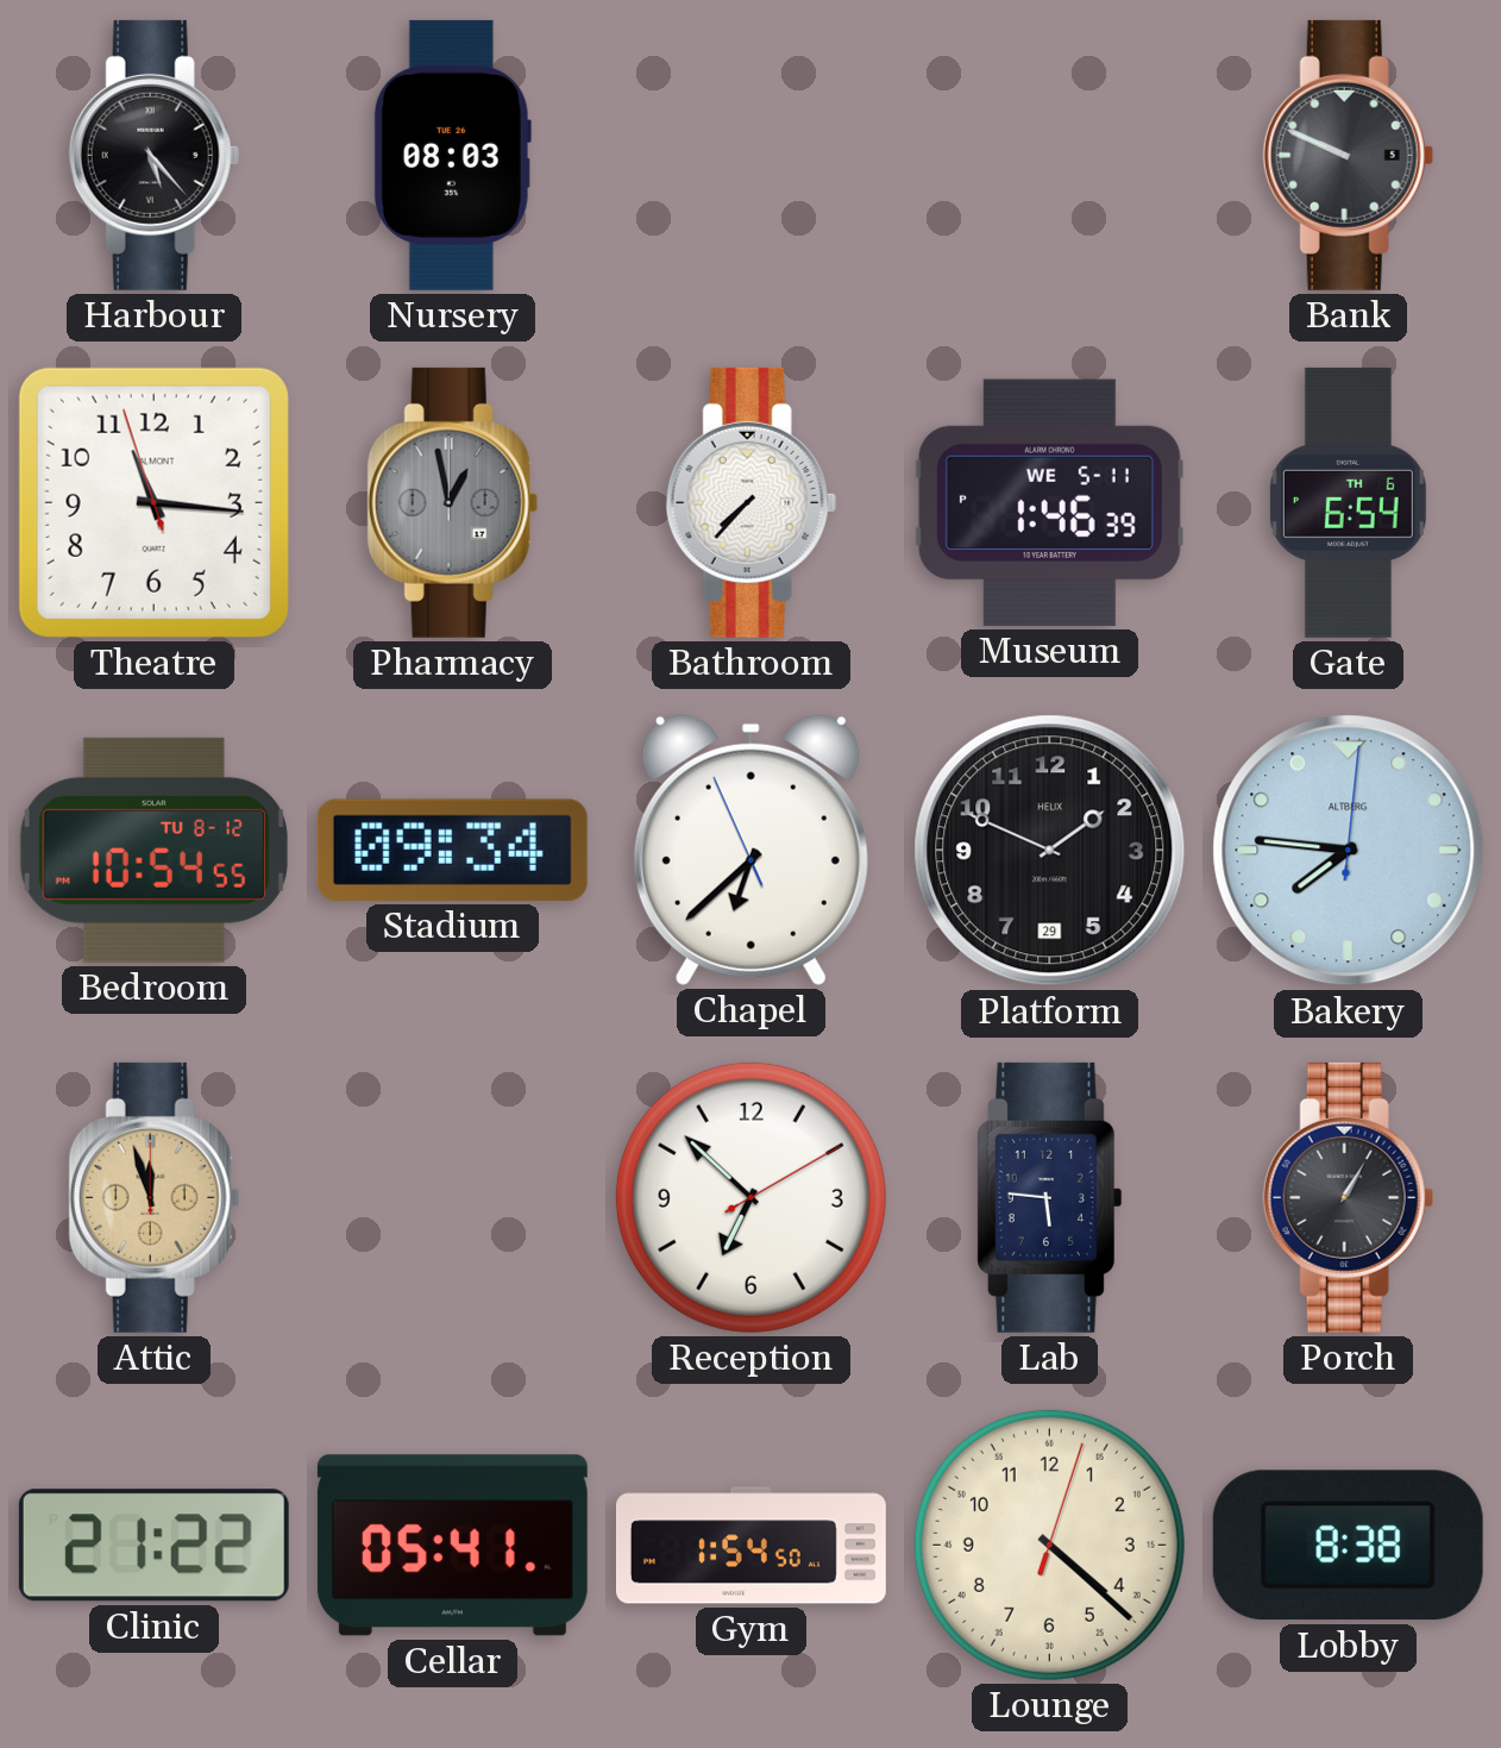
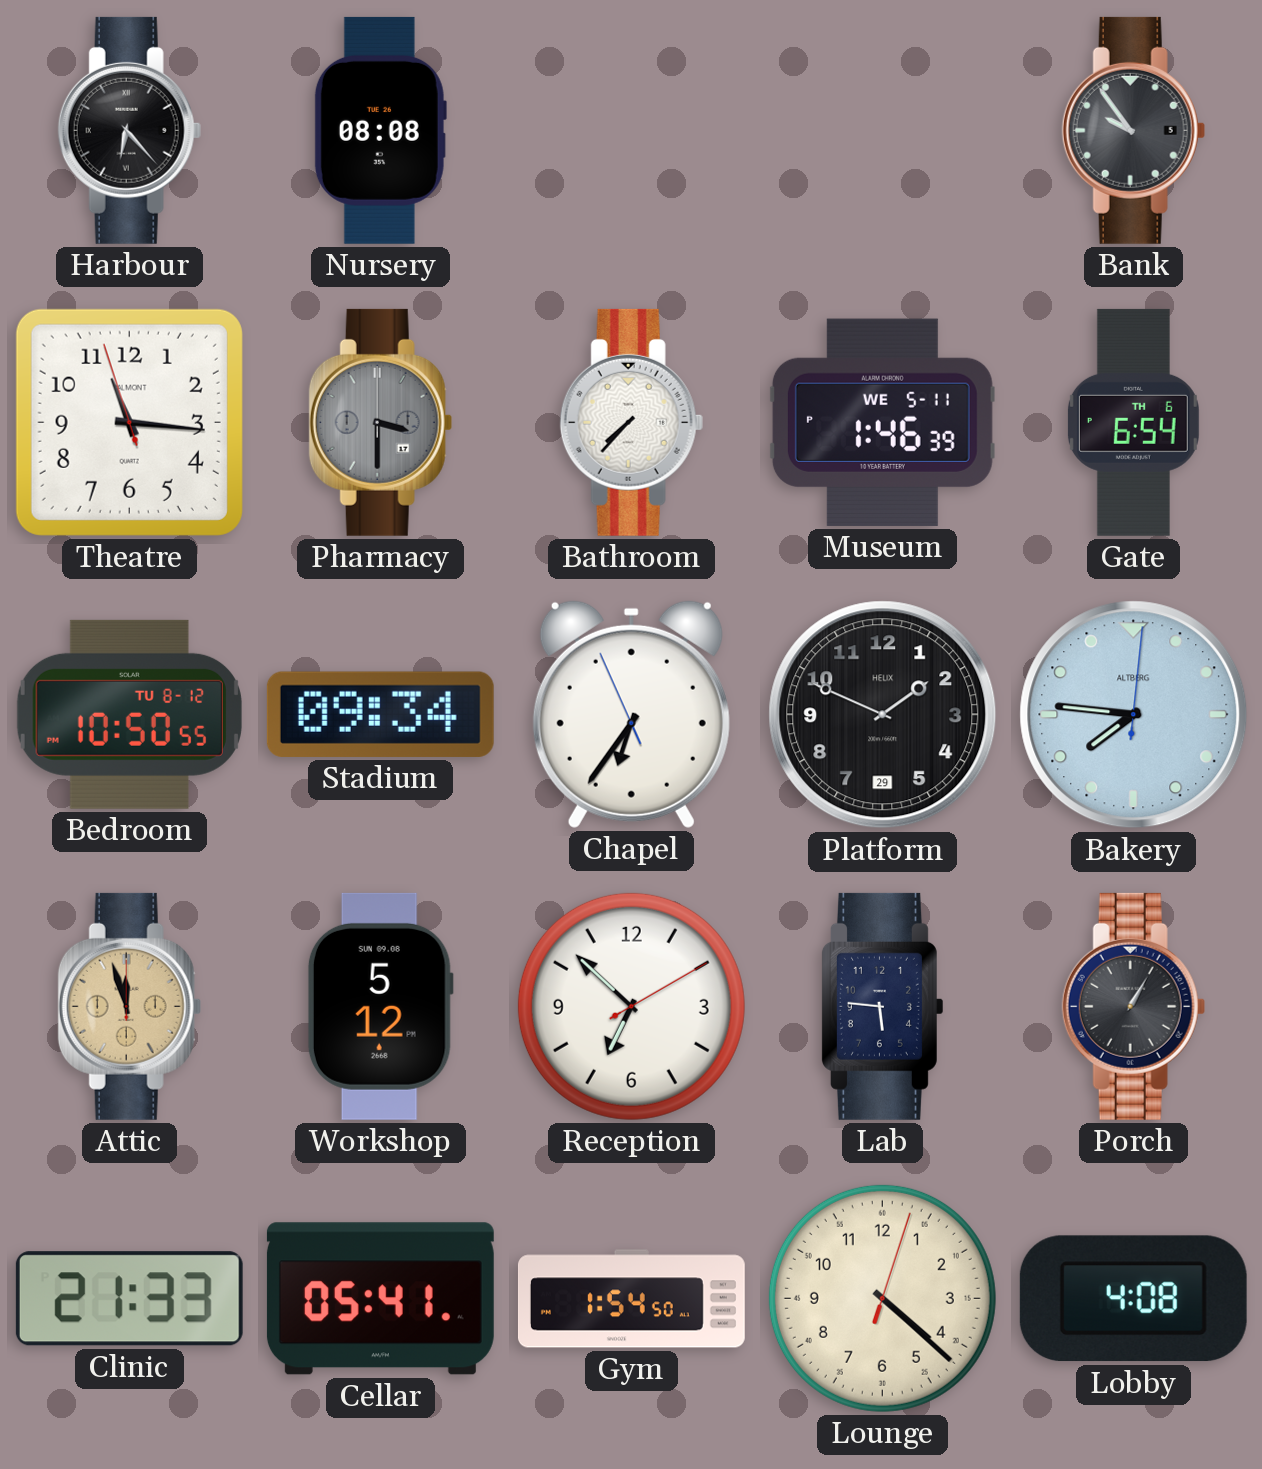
Harbour: 5:23 -> 6:23 (129, 130)
Nursery: 08:03 -> 08:08 (380, 130)
Bank: 9:49 -> 9:54 (1133, 130)
Pharmacy: 12:58 -> 3:30 (380, 422)
Bedroom: 10:54 -> 10:50 (129, 714)
Chapel: 6:37 -> 6:35 (631, 714)
Workshop: none -> 5:12 (380, 1006)
Clinic: 21:22 -> 21:33 (129, 1299)
Lobby: 8:38 -> 4:08 (1133, 1299)
